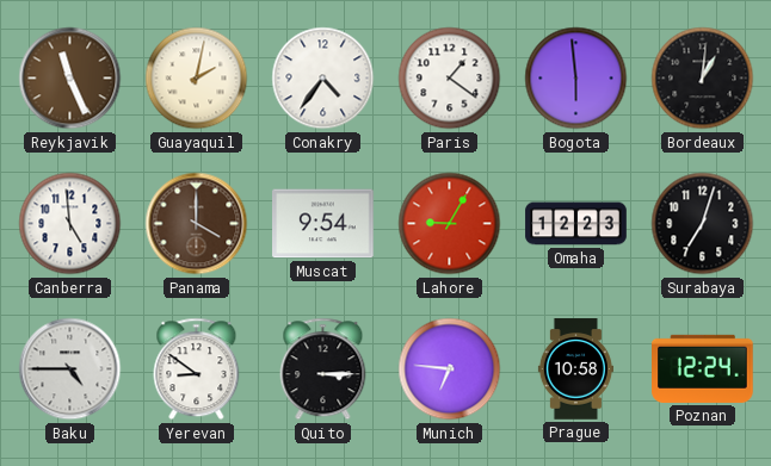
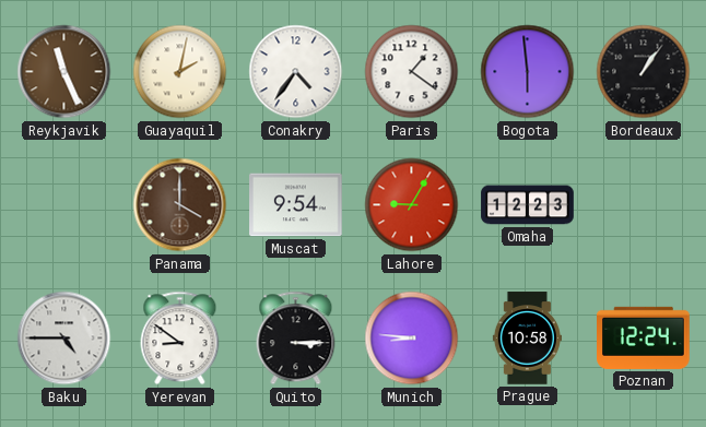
Bordeaux: 1:01 -> 1:06 (644, 72)
Canberra: 4:59 -> none (70, 224)
Surabaya: 7:03 -> none (703, 224)
Munich: 6:46 -> 8:46 (412, 339)
